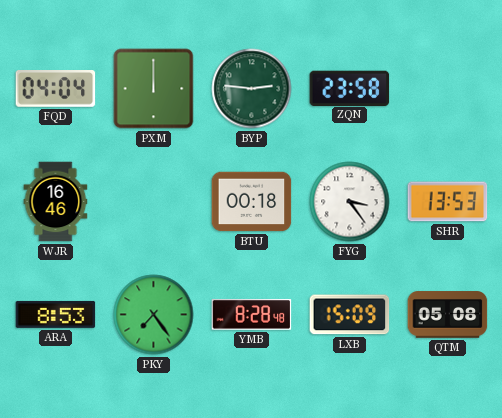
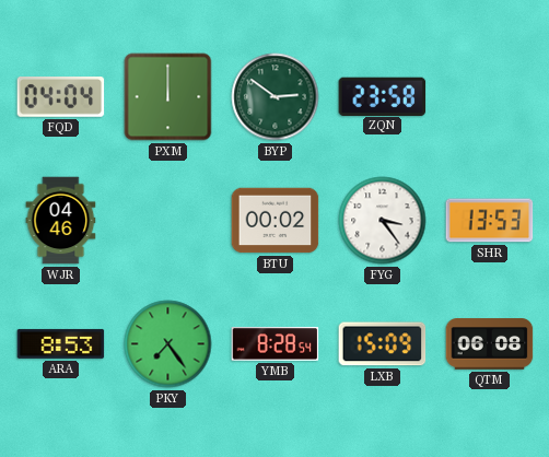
BYP: 2:46 -> 2:51 (276, 97)
WJR: 16:46 -> 04:46 (61, 221)
BTU: 00:18 -> 00:02 (276, 221)
YMB: 8:28:48 -> 8:28:54 (276, 344)
QTM: 05:08 -> 06:08 (490, 344)
